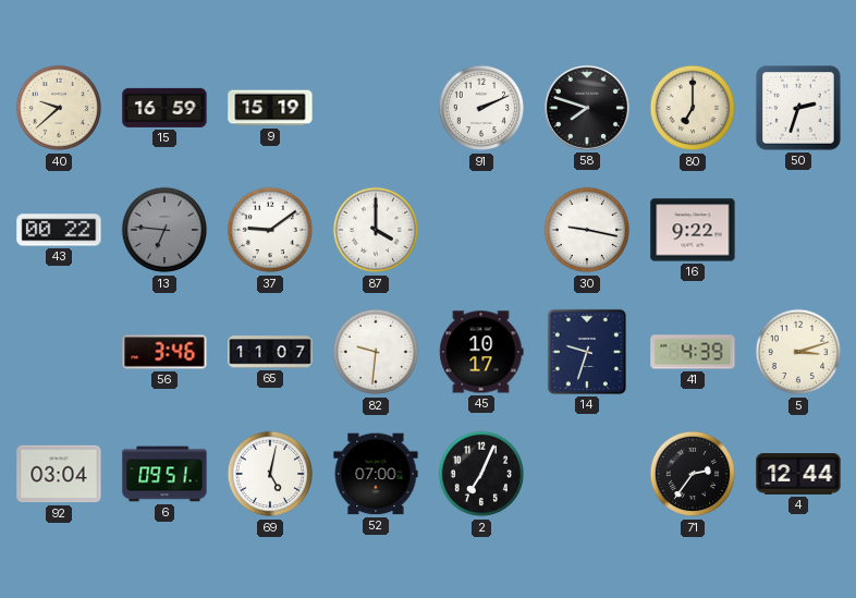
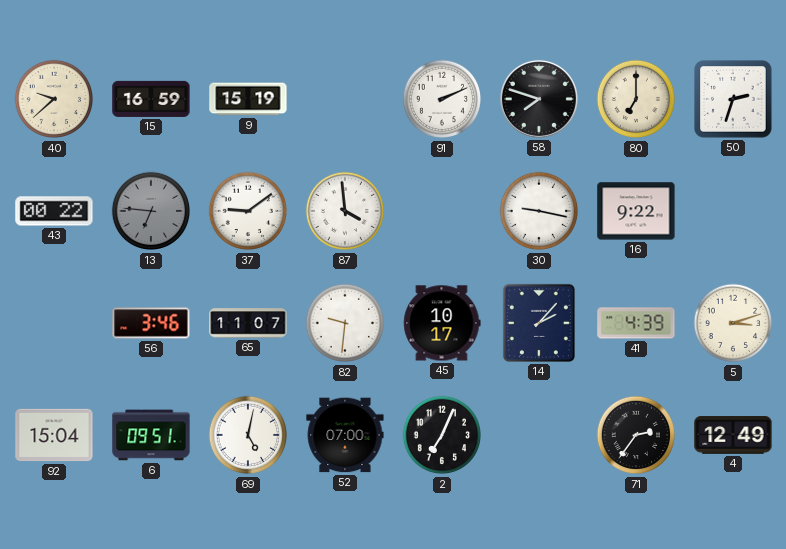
87: 4:00 -> 3:59 (345, 211)
14: 9:33 -> 2:07 (539, 323)
92: 03:04 -> 15:04 (54, 435)
4: 12:44 -> 12:49 (733, 435)
